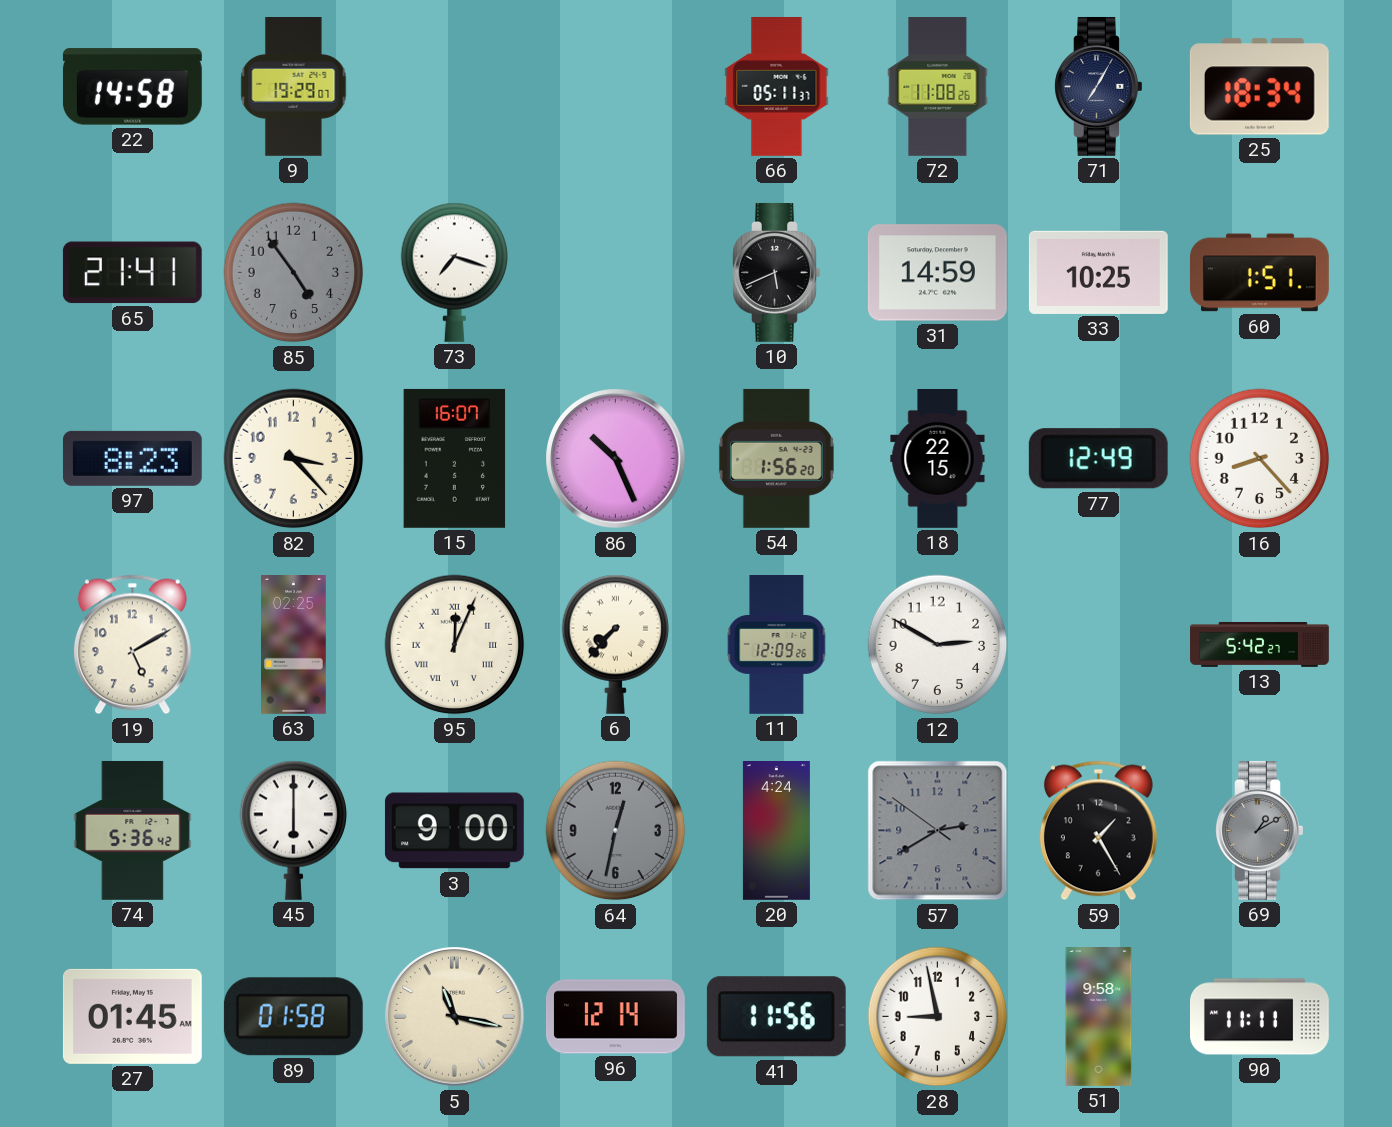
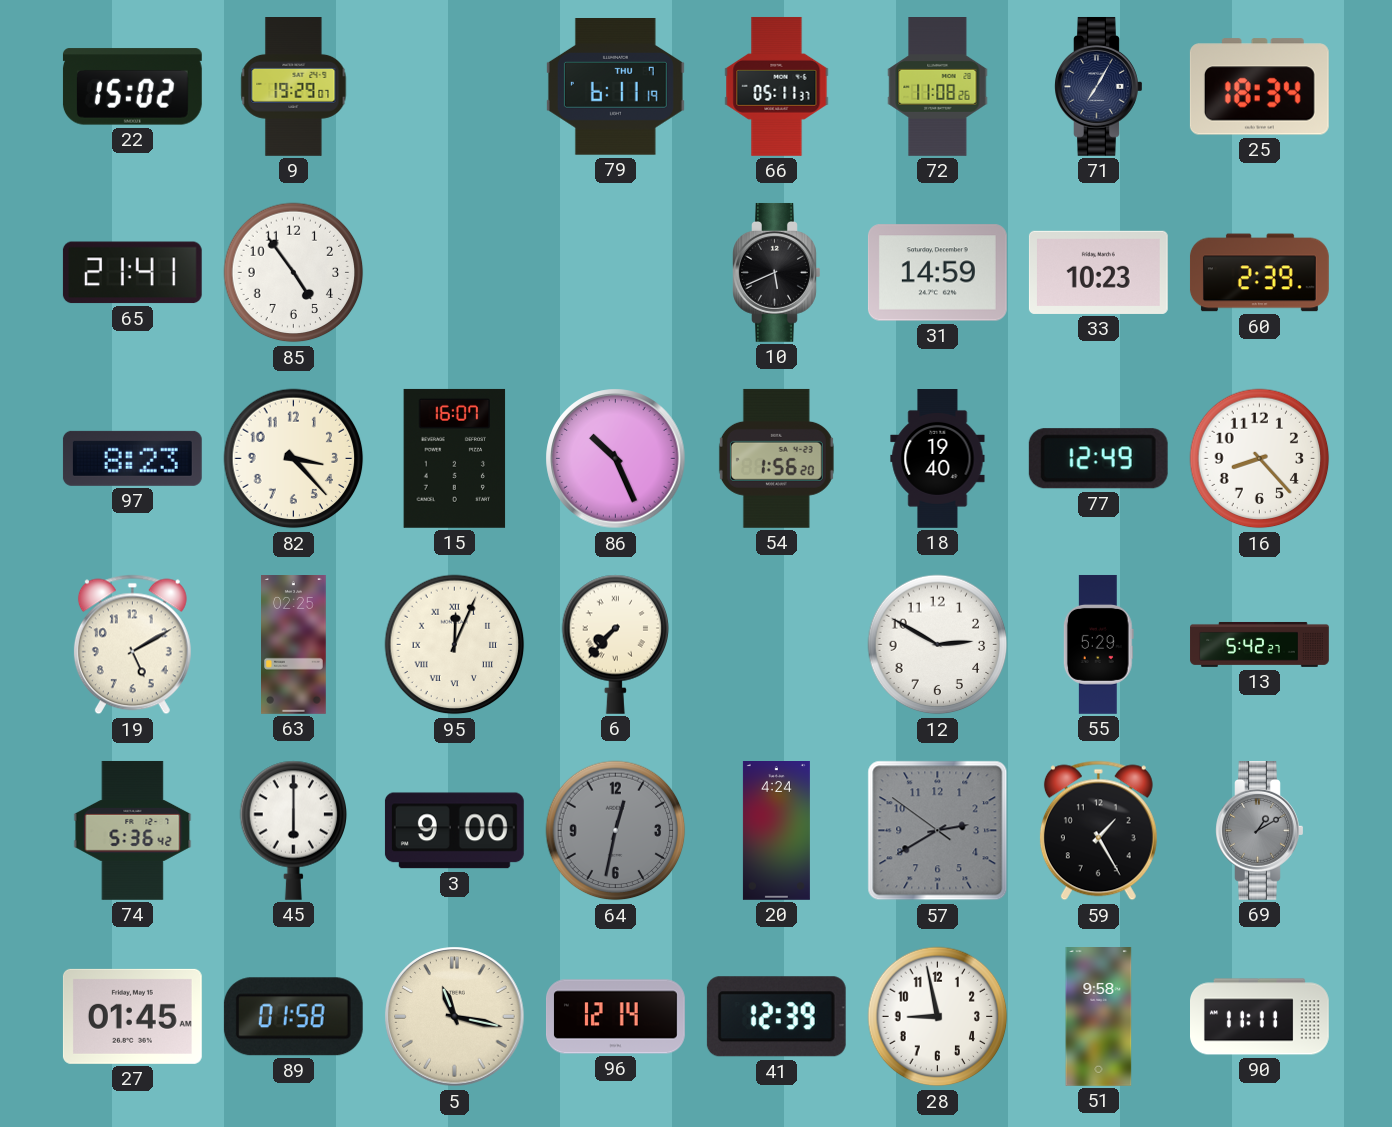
22: 14:58 -> 15:02 (132, 87)
79: none -> 6:11 (615, 87)
85 dial: grey -> white (294, 273)
73: 7:18 -> none (455, 272)
33: 10:25 -> 10:23 (1098, 272)
60: 1:51 -> 2:39 (1259, 273)
18: 22:15 -> 19:40 (938, 459)
11: 12:09 -> none (777, 645)
55: none -> 5:29 (1098, 644)
41: 11:56 -> 12:39 (776, 1017)
